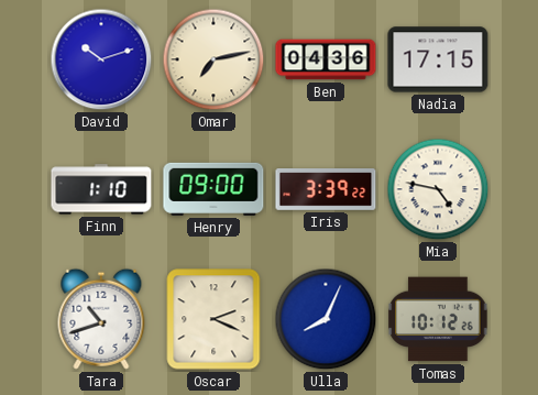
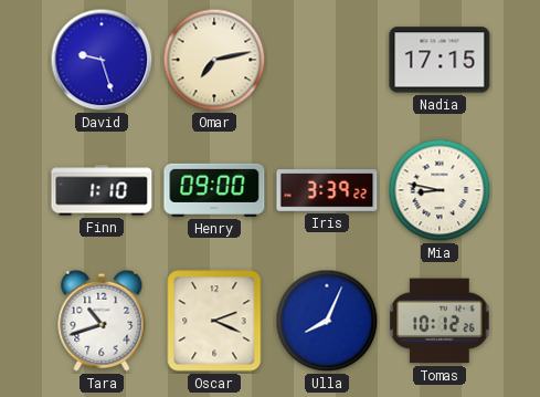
David: 10:12 -> 9:27 (102, 60)
Ben: 04:36 -> none (326, 59)
Mia: 4:47 -> 8:47 (440, 190)
